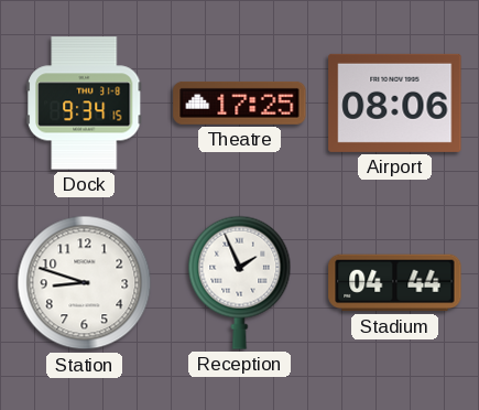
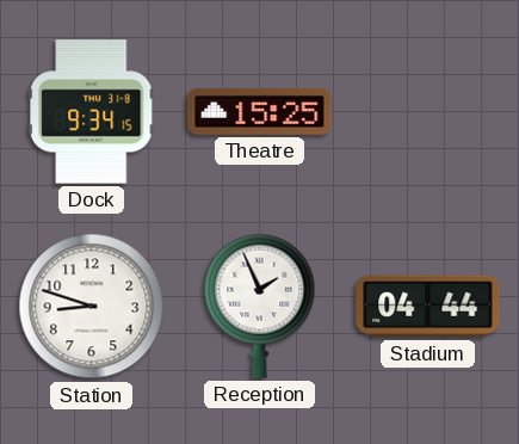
Theatre: 17:25 -> 15:25 (260, 111)
Airport: 08:06 -> none (395, 102)
